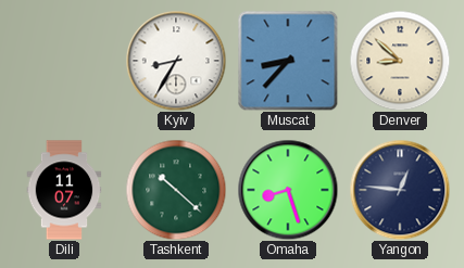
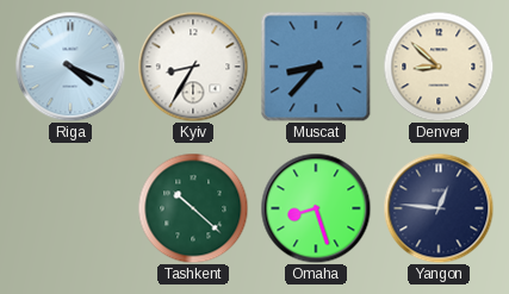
Riga: none -> 4:19 (70, 67)
Dili: 11:07 -> none (64, 190)
